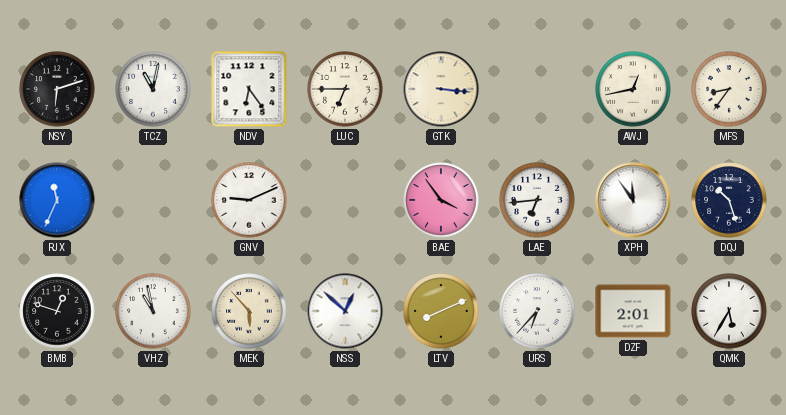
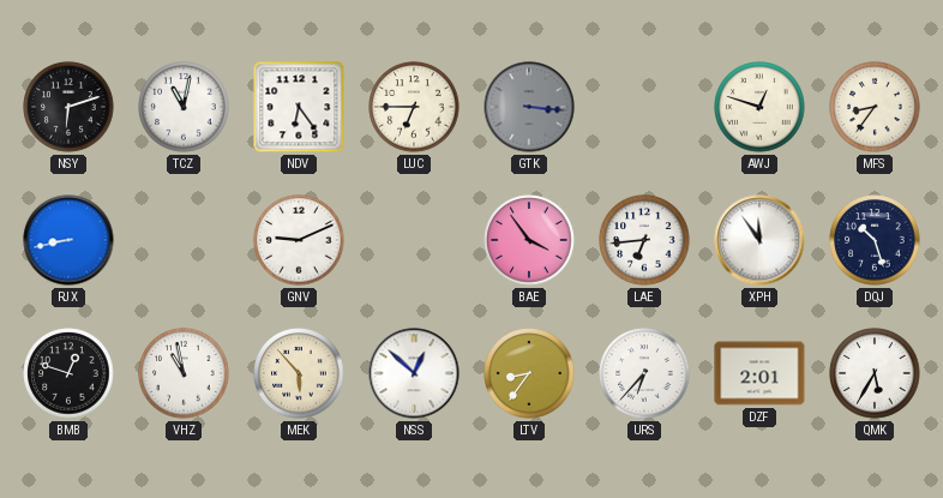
GTK dial: cream -> grey (529, 107)
AWJ: 12:43 -> 12:48 (759, 107)
RJX: 11:34 -> 8:43 (68, 240)
LTV: 8:11 -> 8:36 (529, 373)
